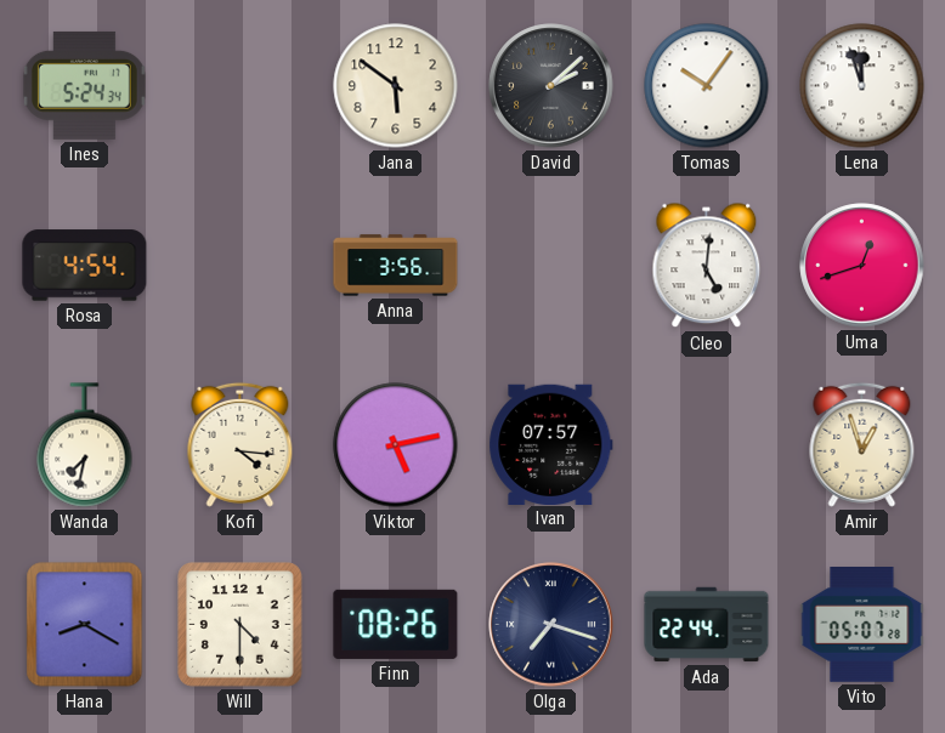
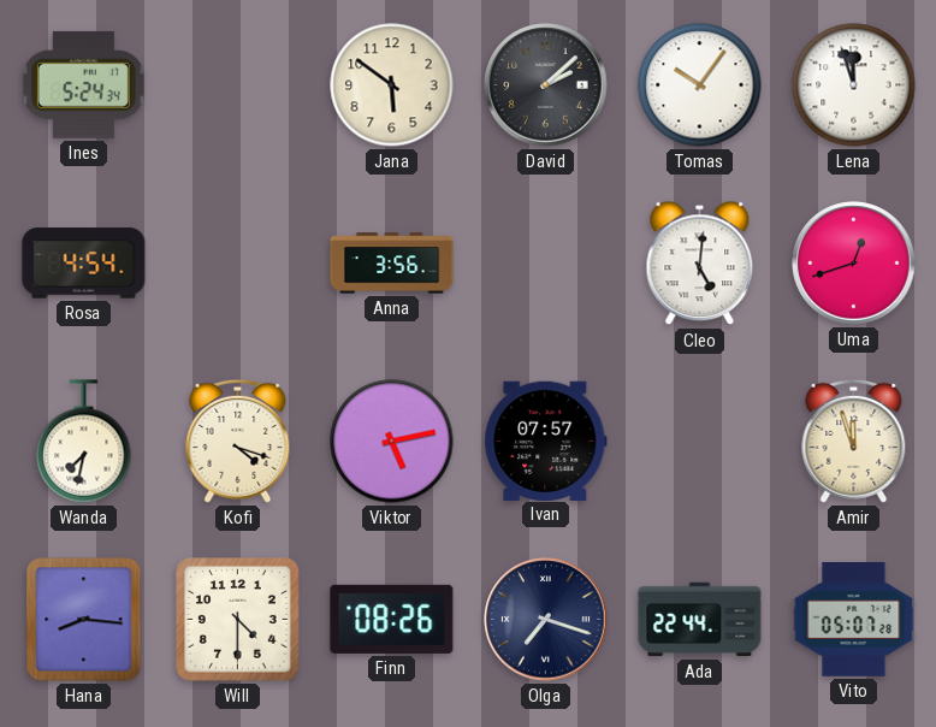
Kofi: 4:16 -> 4:18 (238, 441)
Amir: 12:57 -> 11:57 (854, 441)
Hana: 8:20 -> 8:16 (84, 620)
